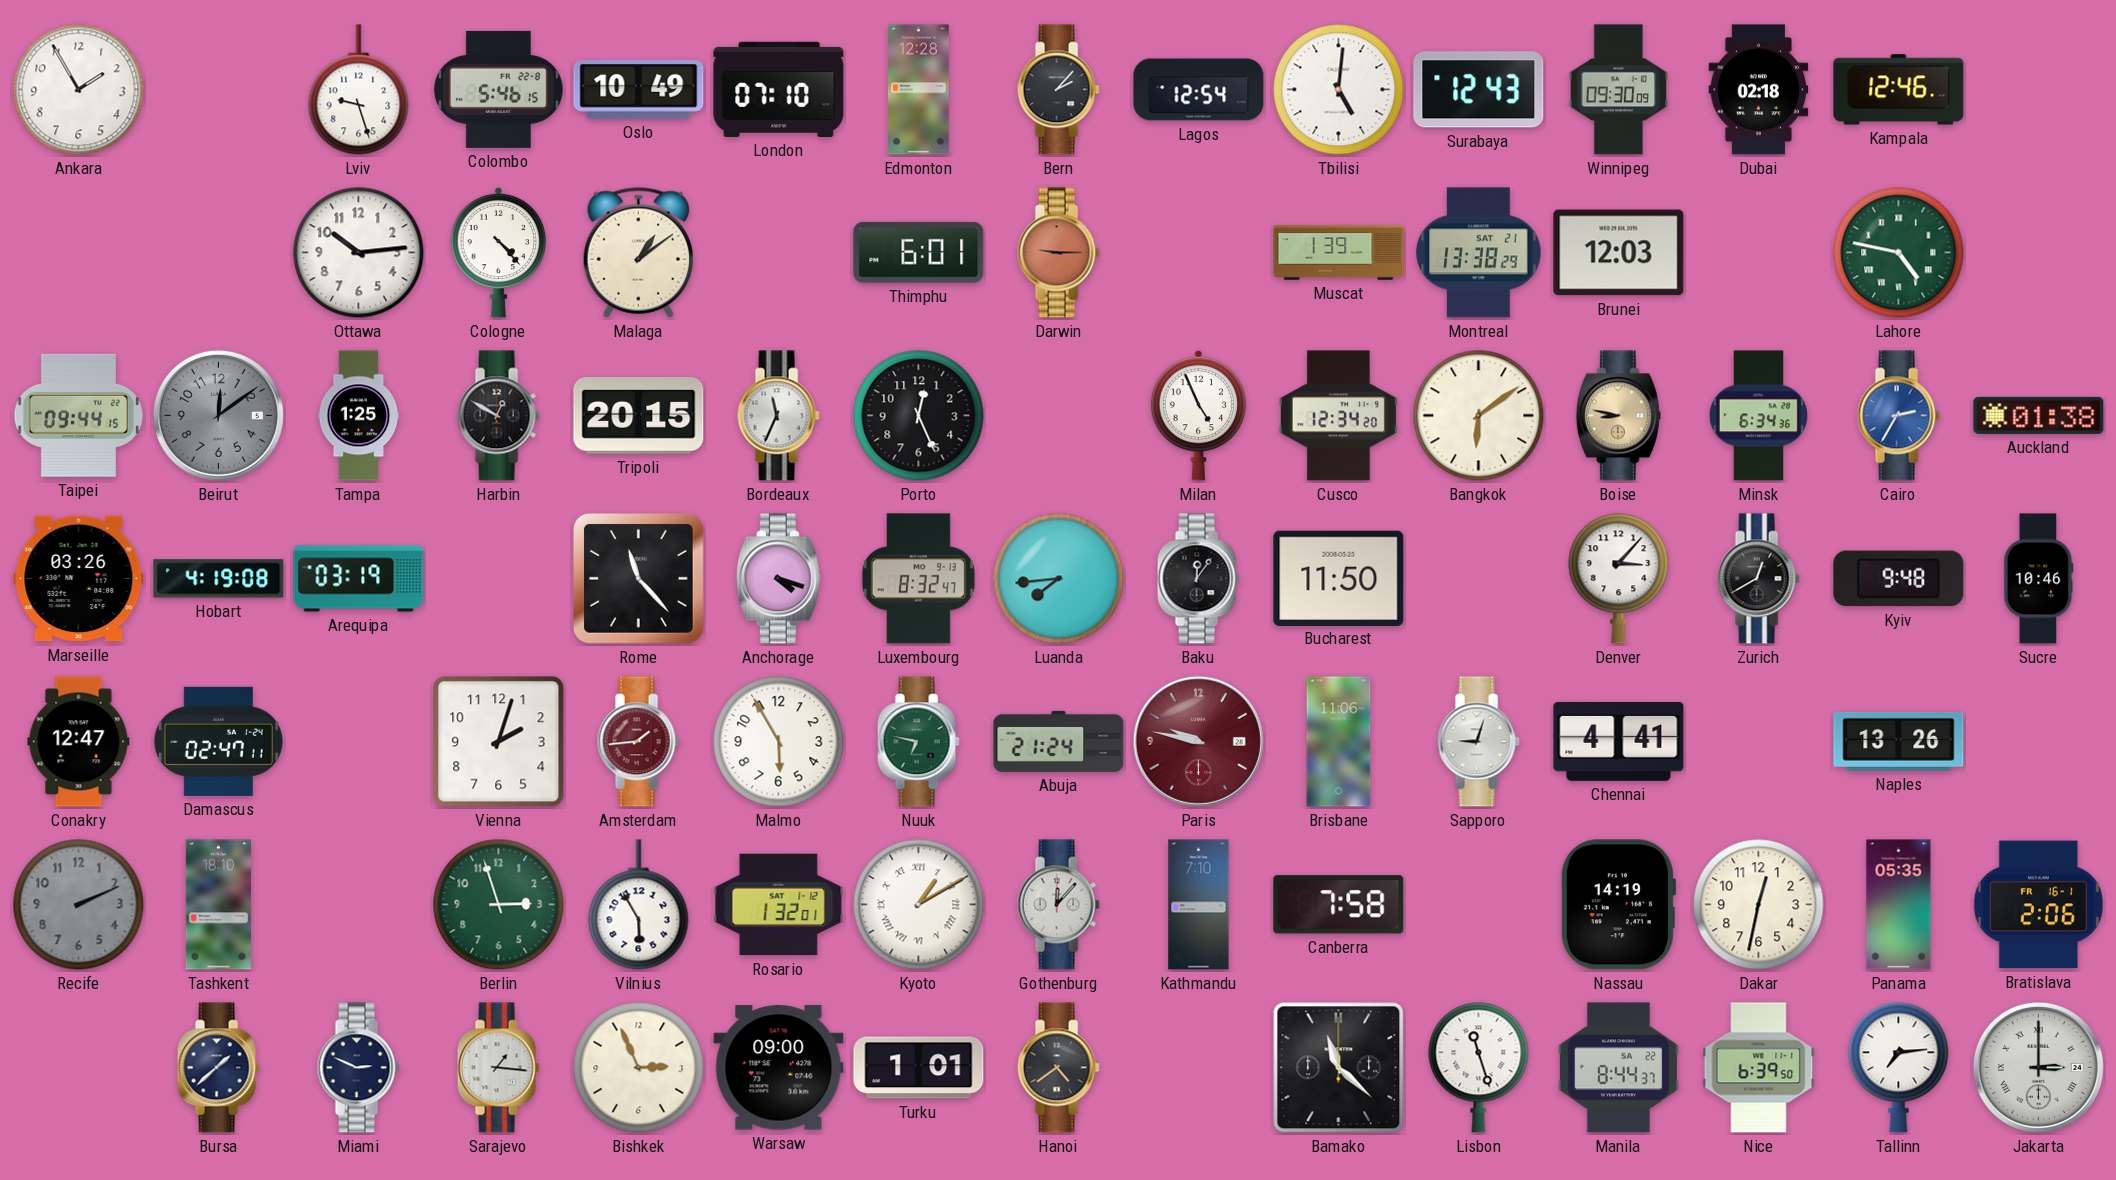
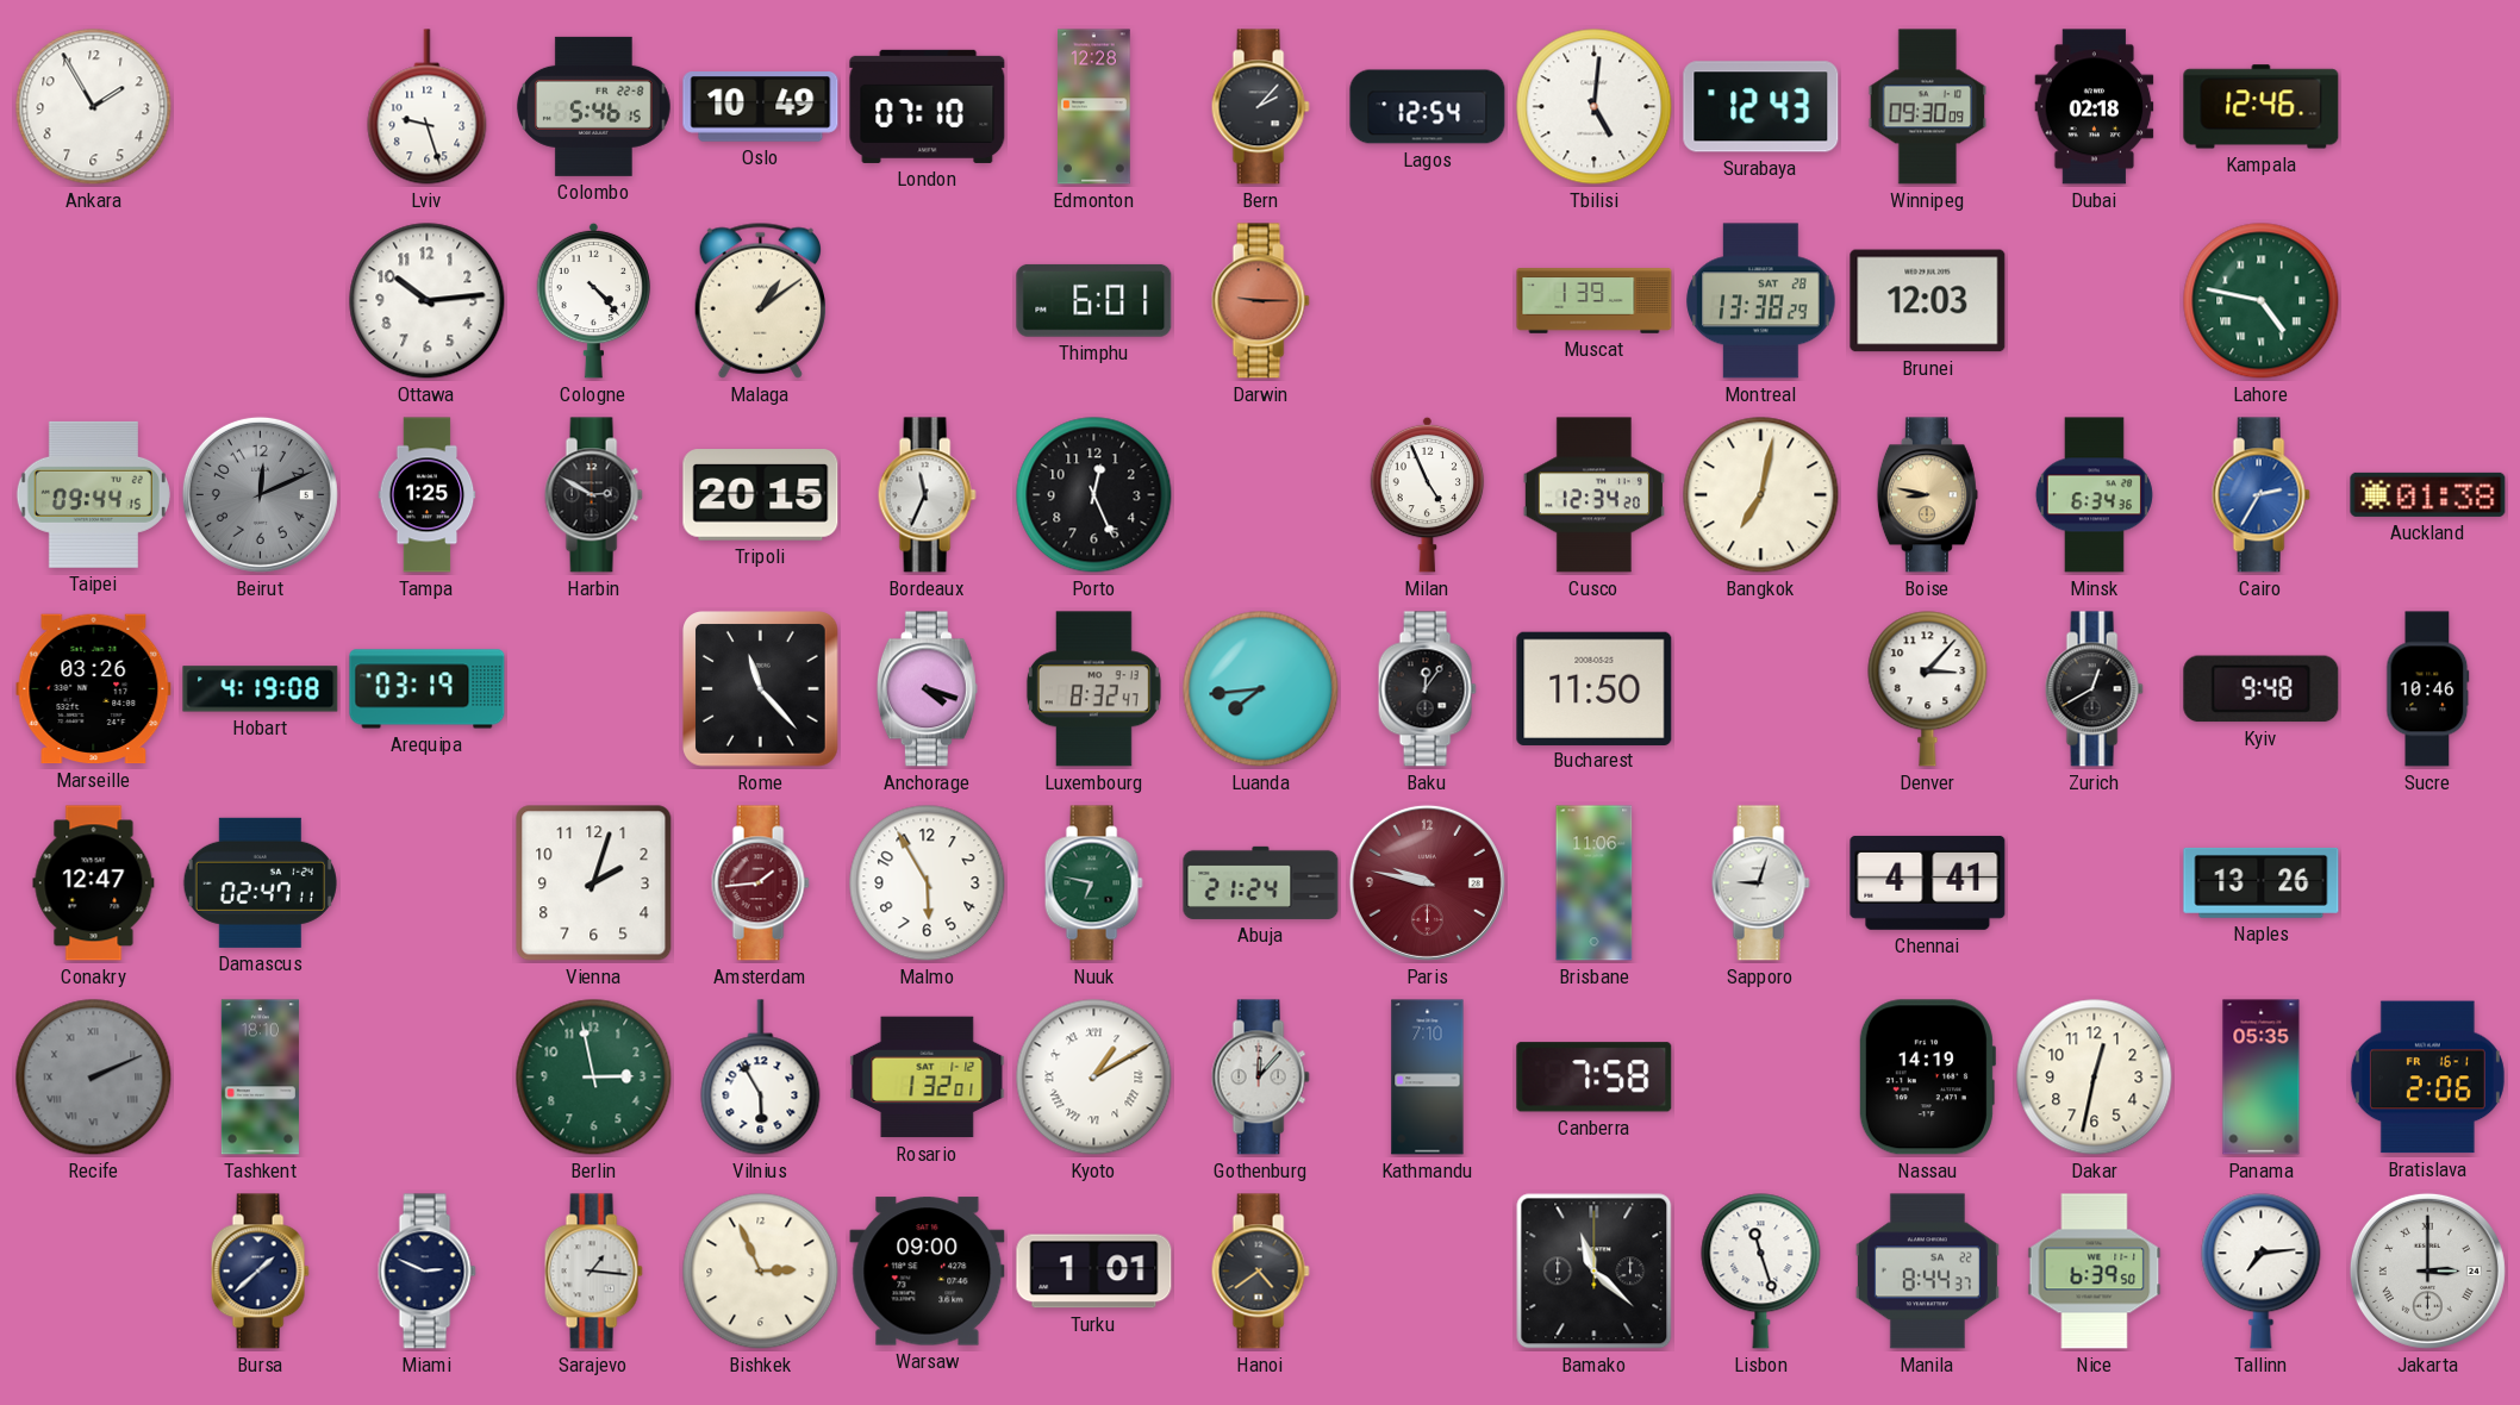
Montreal date: SAT 21 -> SAT 28 (1761, 301)
Beirut: 12:09 -> 12:11 (260, 494)
Harbin: 12:50 -> 2:50 (593, 495)
Bangkok: 6:09 -> 7:02 (1761, 495)
Recife numerals: Arabic -> Roman (94, 1078)
Berlin: 2:57 -> 2:58 (594, 1078)
